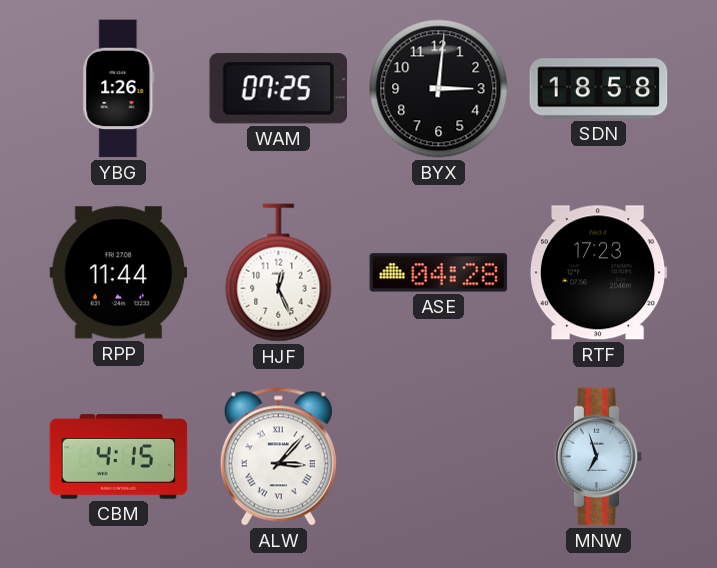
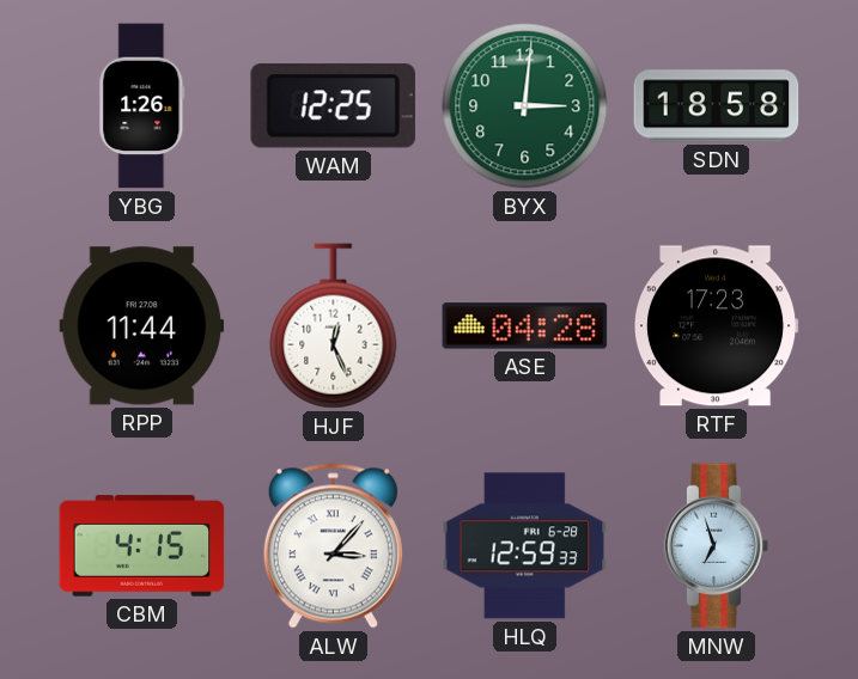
WAM: 07:25 -> 12:25 (333, 106)
BYX dial: black -> green (525, 106)
HLQ: none -> 12:59 (525, 546)
